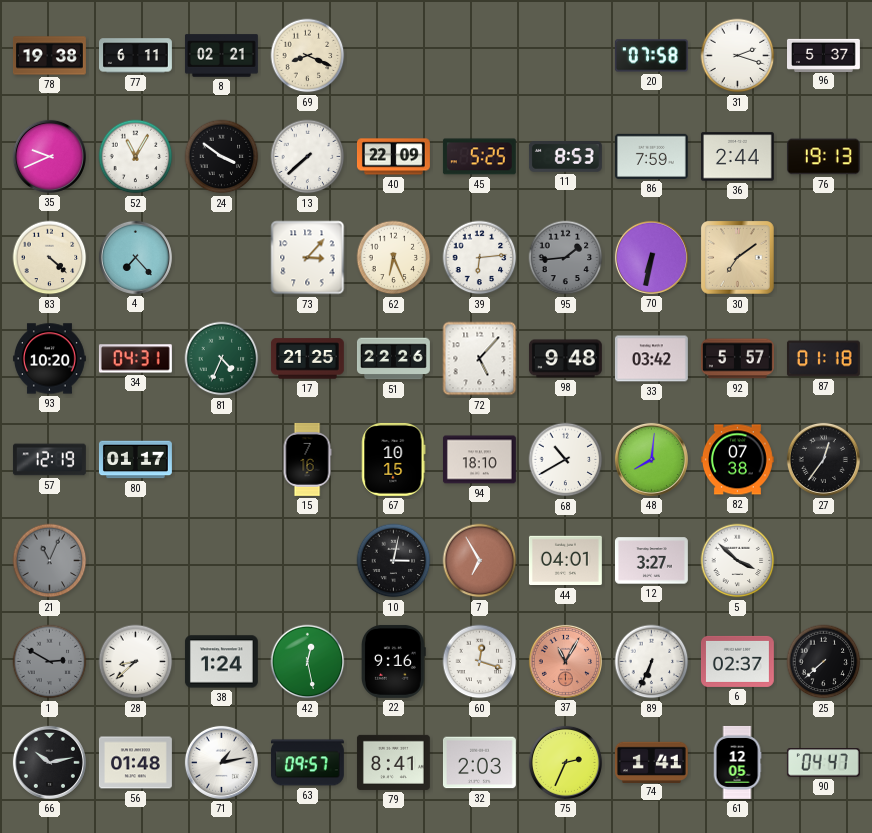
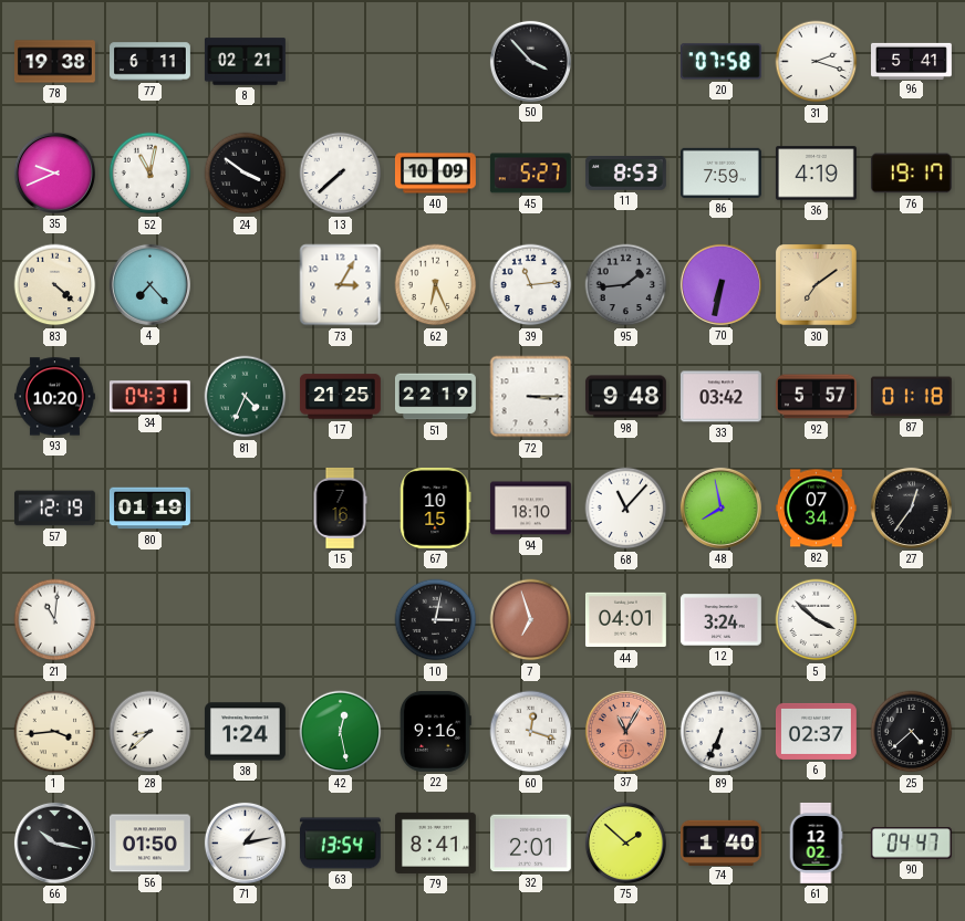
69: 8:19 -> none (308, 56)
50: none -> 3:53 (530, 61)
96: 5:37 -> 5:41 (912, 61)
52: 11:05 -> 11:02 (151, 174)
40: 22:09 -> 10:09 (435, 174)
45: 5:25 -> 5:27 (530, 174)
36: 2:44 -> 4:19 (816, 174)
76: 19:13 -> 19:17 (911, 174)
73: 3:07 -> 3:05 (341, 285)
39: 6:14 -> 11:14 (531, 285)
51: 22:26 -> 22:19 (435, 397)
72: 5:07 -> 3:15 (531, 397)
80: 01:17 -> 01:19 (149, 509)
68: 10:40 -> 11:07 (626, 509)
48: 8:01 -> 7:58 (720, 507)
82: 07:38 -> 07:34 (816, 509)
21: 11:04 -> 11:01 (55, 620)
21 dial: grey -> white (55, 620)
7: 6:55 -> 6:57 (531, 620)
12: 3:27 -> 3:24 (720, 620)
1: 2:50 -> 3:44 (55, 732)
1 dial: grey -> cream (55, 732)
25: 7:38 -> 4:38 (912, 732)
66: 10:13 -> 10:17 (54, 842)
56: 01:48 -> 01:50 (149, 844)
63: 09:57 -> 13:54 (340, 844)
32: 2:03 -> 2:01 (530, 844)
75: 2:34 -> 1:52 (625, 842)
74: 1:41 -> 1:40 (720, 842)
61: 12:05 -> 12:02 (816, 844)
